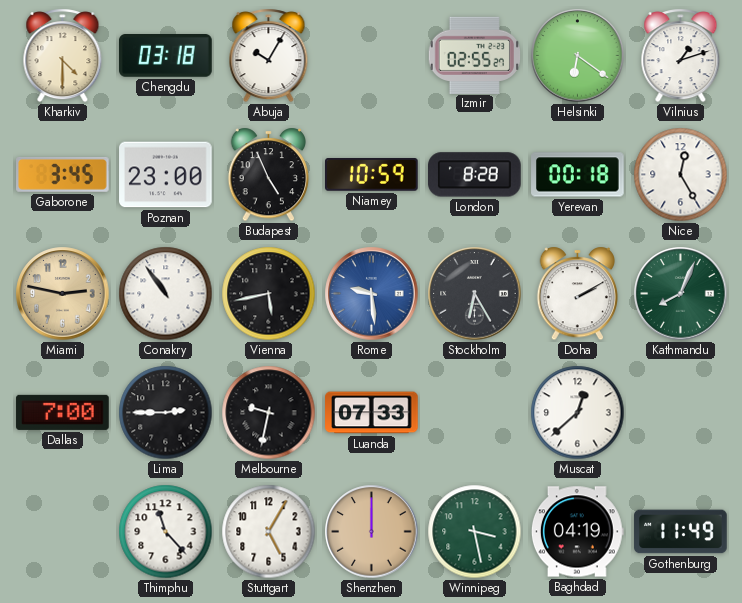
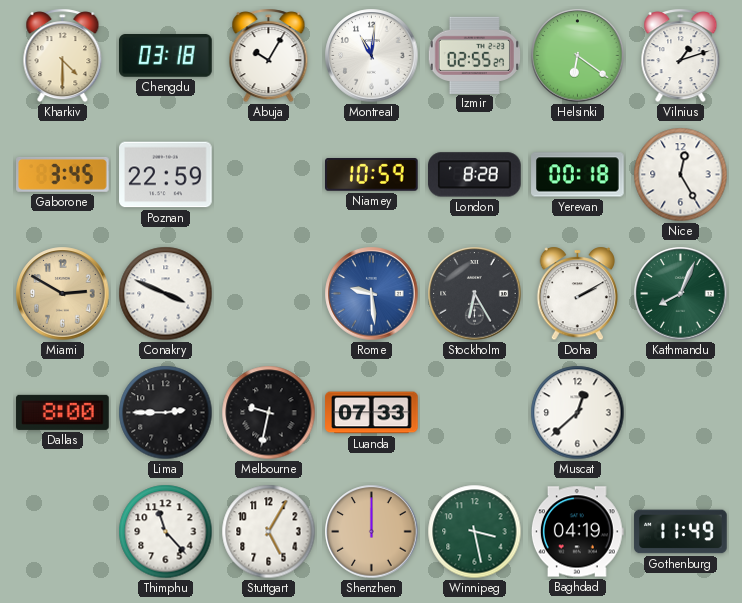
Montreal: none -> 11:01 (372, 56)
Poznan: 23:00 -> 22:59 (166, 175)
Budapest: 4:56 -> none (269, 175)
Miami: 2:47 -> 2:50 (63, 294)
Conakry: 10:54 -> 3:49 (166, 294)
Vienna: 5:43 -> none (269, 294)
Dallas: 7:00 -> 8:00 (63, 412)
